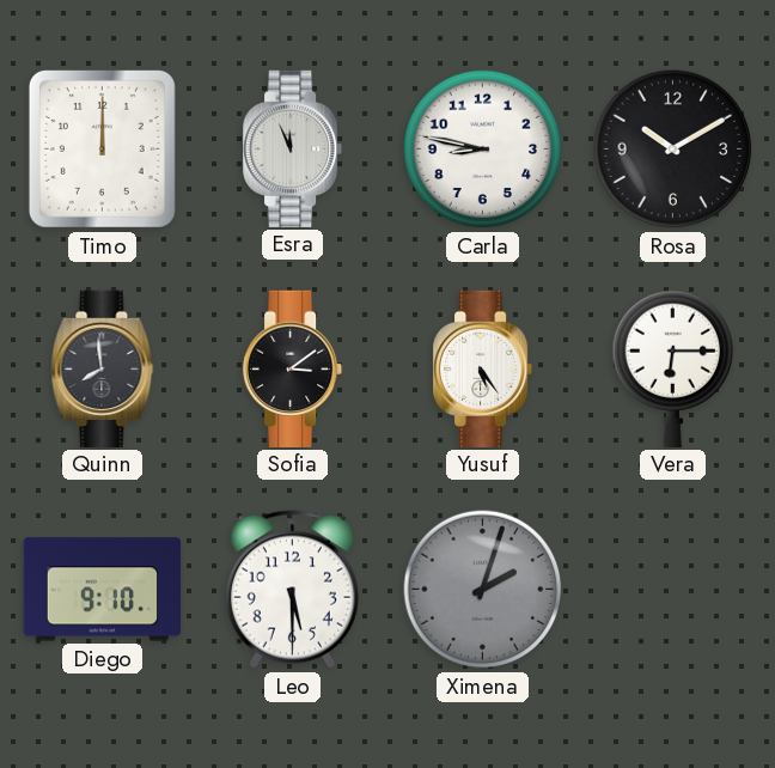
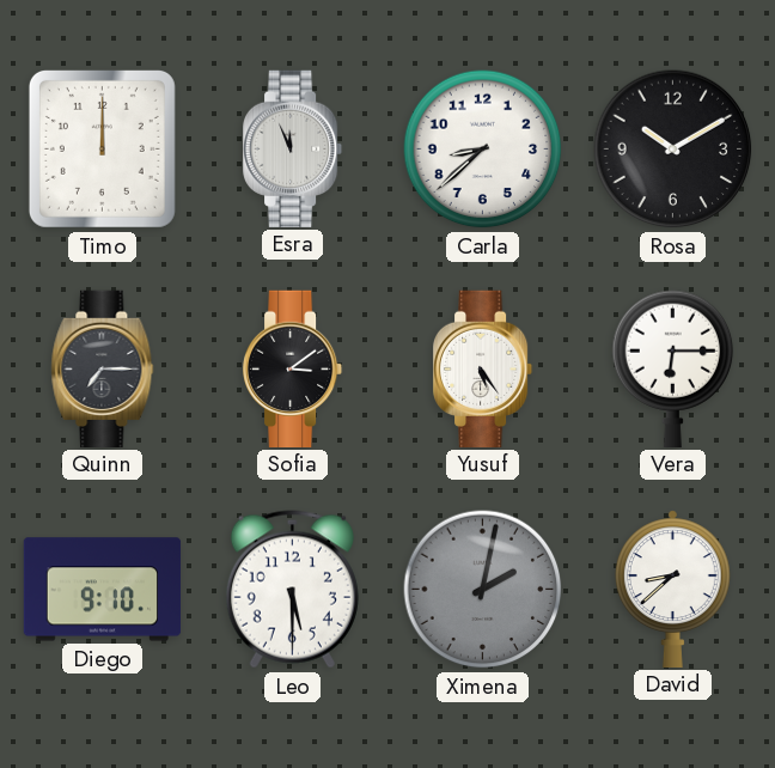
Carla: 8:47 -> 8:38 (483, 150)
Quinn: 7:59 -> 7:15 (103, 368)
Ximena: 2:03 -> 2:02 (483, 590)
David: none -> 8:38 (672, 589)
